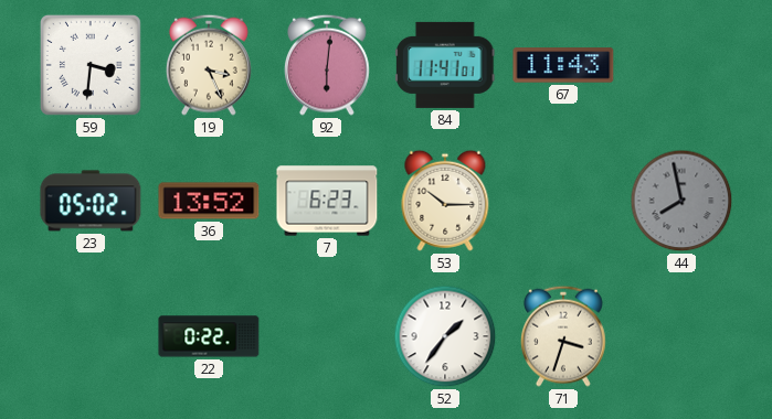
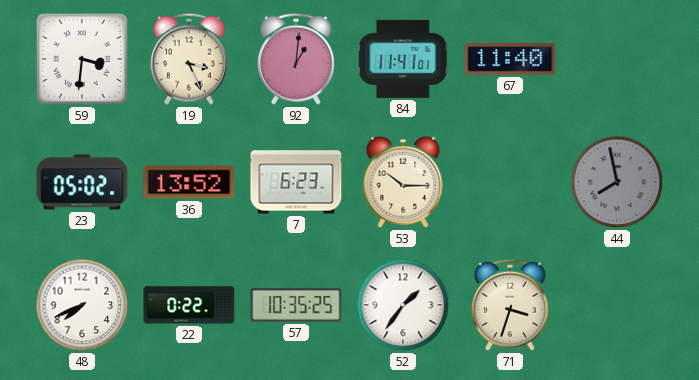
92: 6:01 -> 1:01 (297, 59)
67: 11:43 -> 11:40 (510, 59)
48: none -> 7:41 (82, 305)
57: none -> 10:35 (296, 305)
